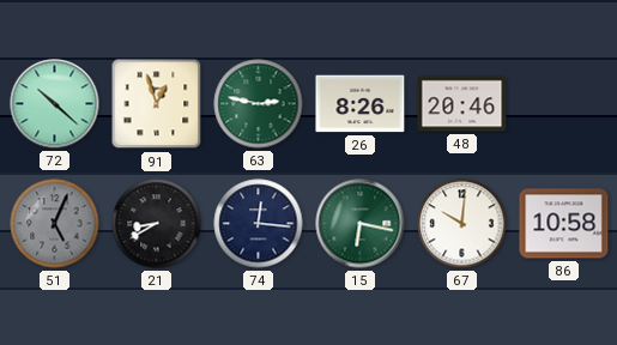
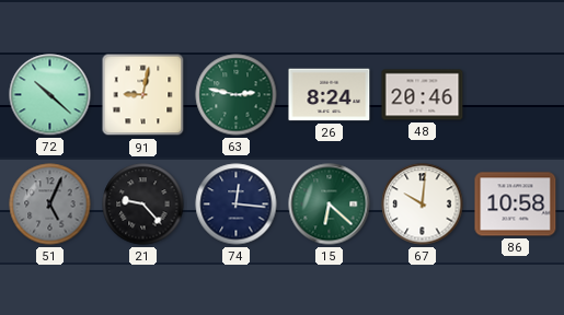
91: 12:57 -> 9:02 (143, 95)
26: 8:26 -> 8:24 (330, 95)
21: 8:40 -> 9:23 (143, 205)
15: 6:17 -> 6:22 (330, 205)
